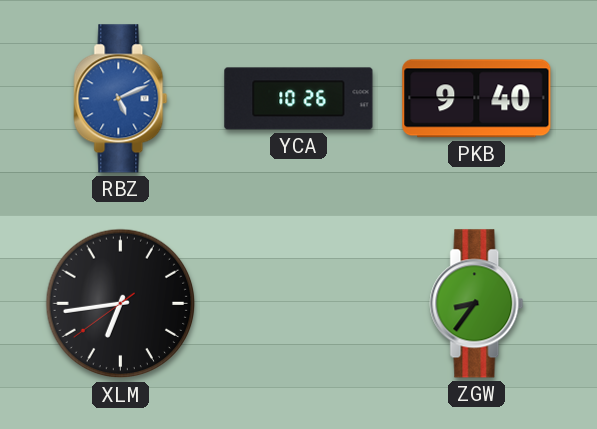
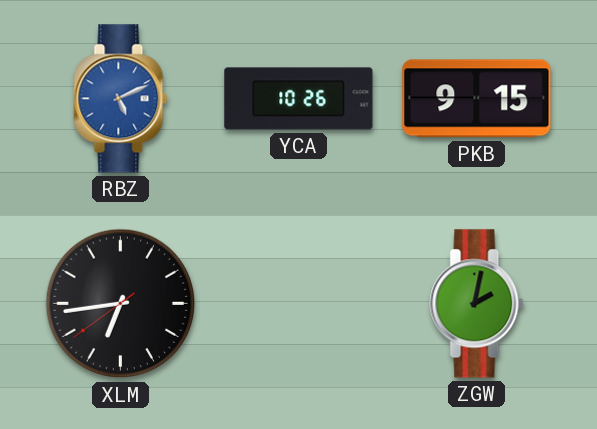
PKB: 9:40 -> 9:15 (477, 99)
ZGW: 8:36 -> 2:02 (477, 304)
